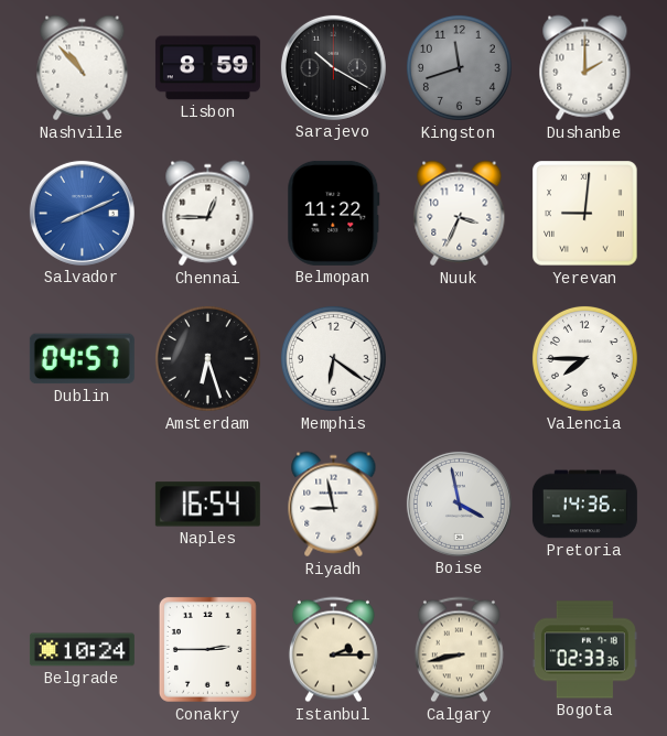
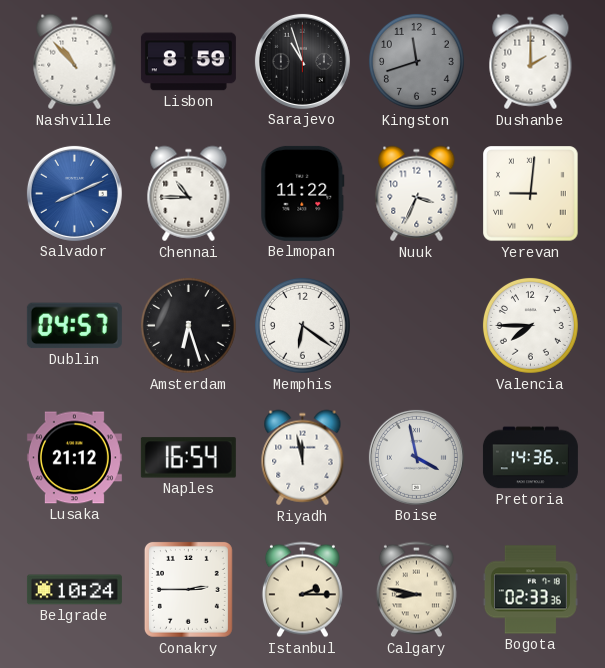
Sarajevo: 10:20 -> 10:57 (302, 61)
Chennai: 12:45 -> 10:45 (189, 194)
Lusaka: none -> 21:12 (74, 458)
Riyadh: 8:58 -> 11:58 (303, 458)
Calgary: 8:43 -> 8:47 (416, 590)
